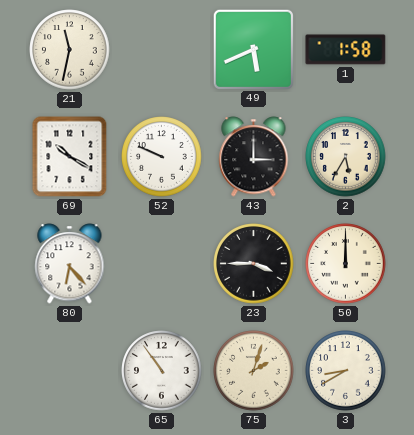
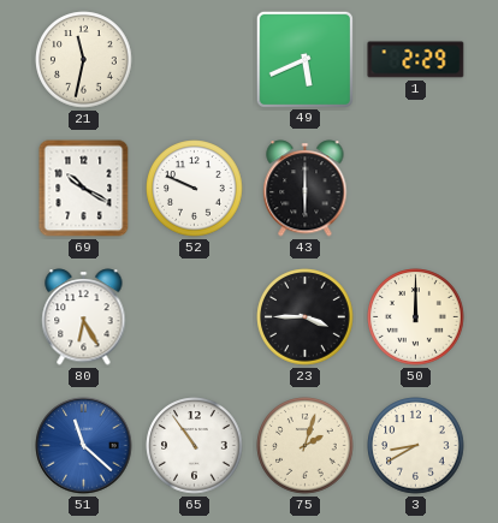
1: 1:58 -> 2:29 (416, 60)
43: 3:00 -> 6:00 (306, 189)
2: 5:35 -> none (346, 157)
80: 6:23 -> 6:25 (84, 317)
51: none -> 11:22 (84, 446)
